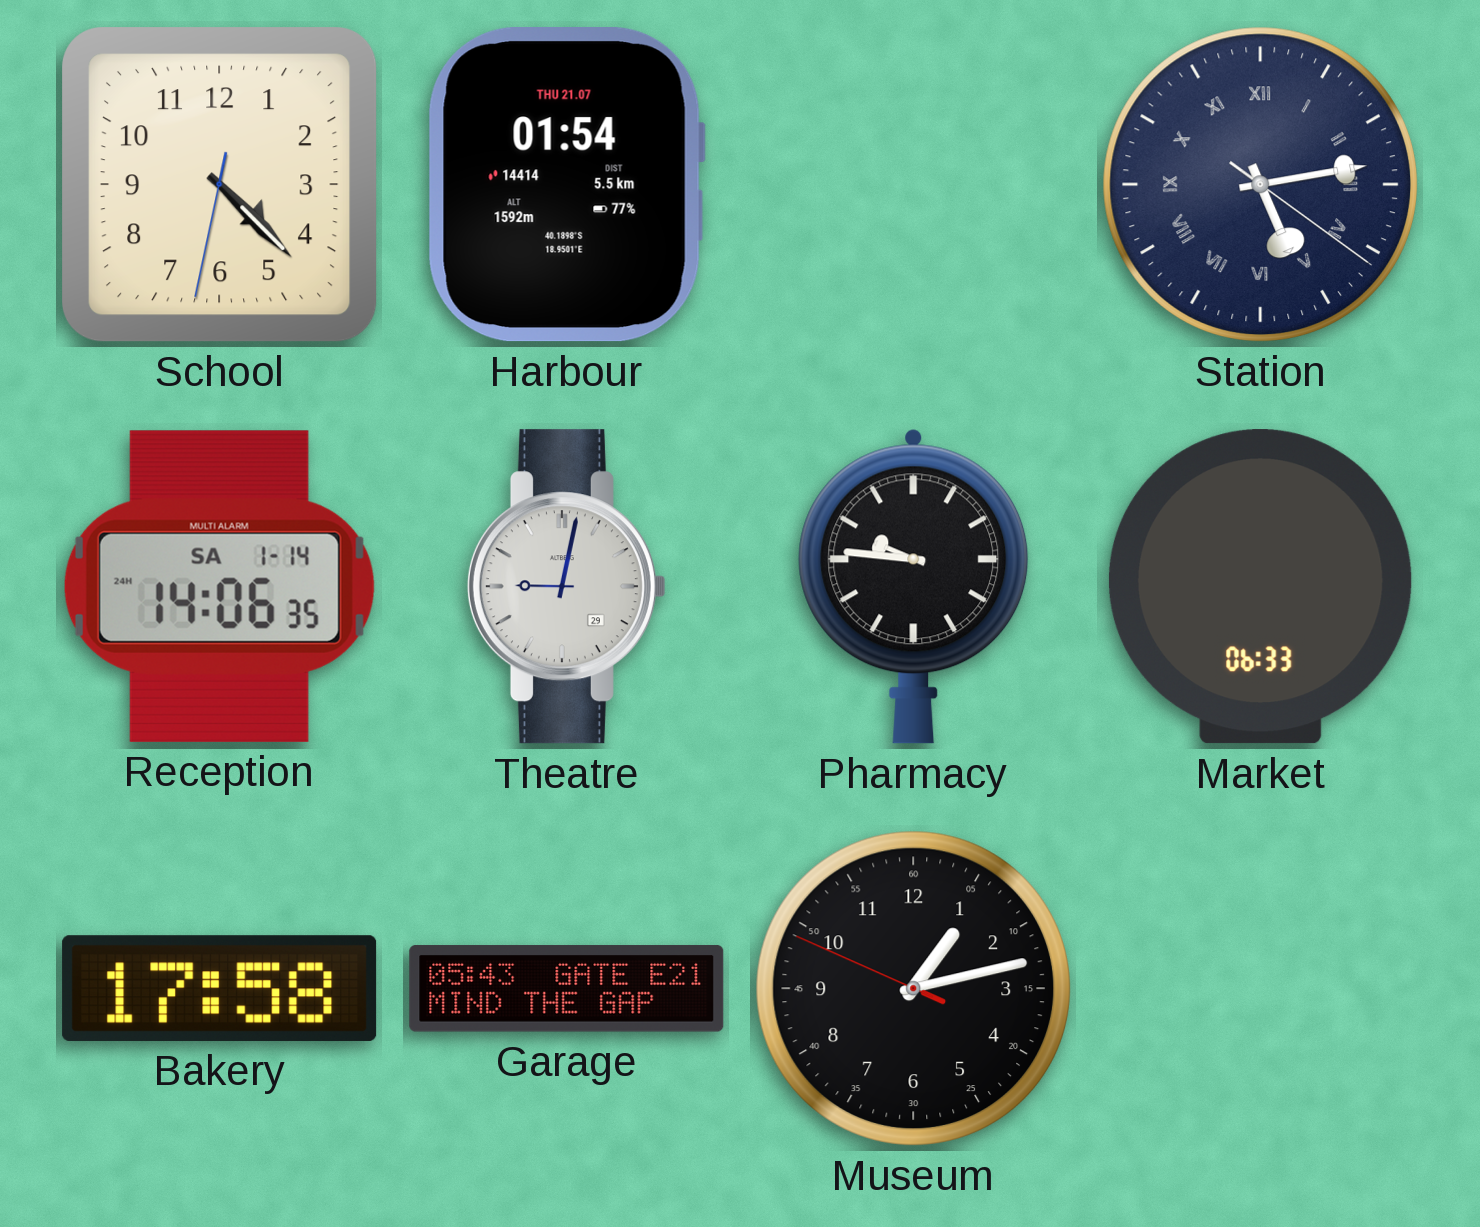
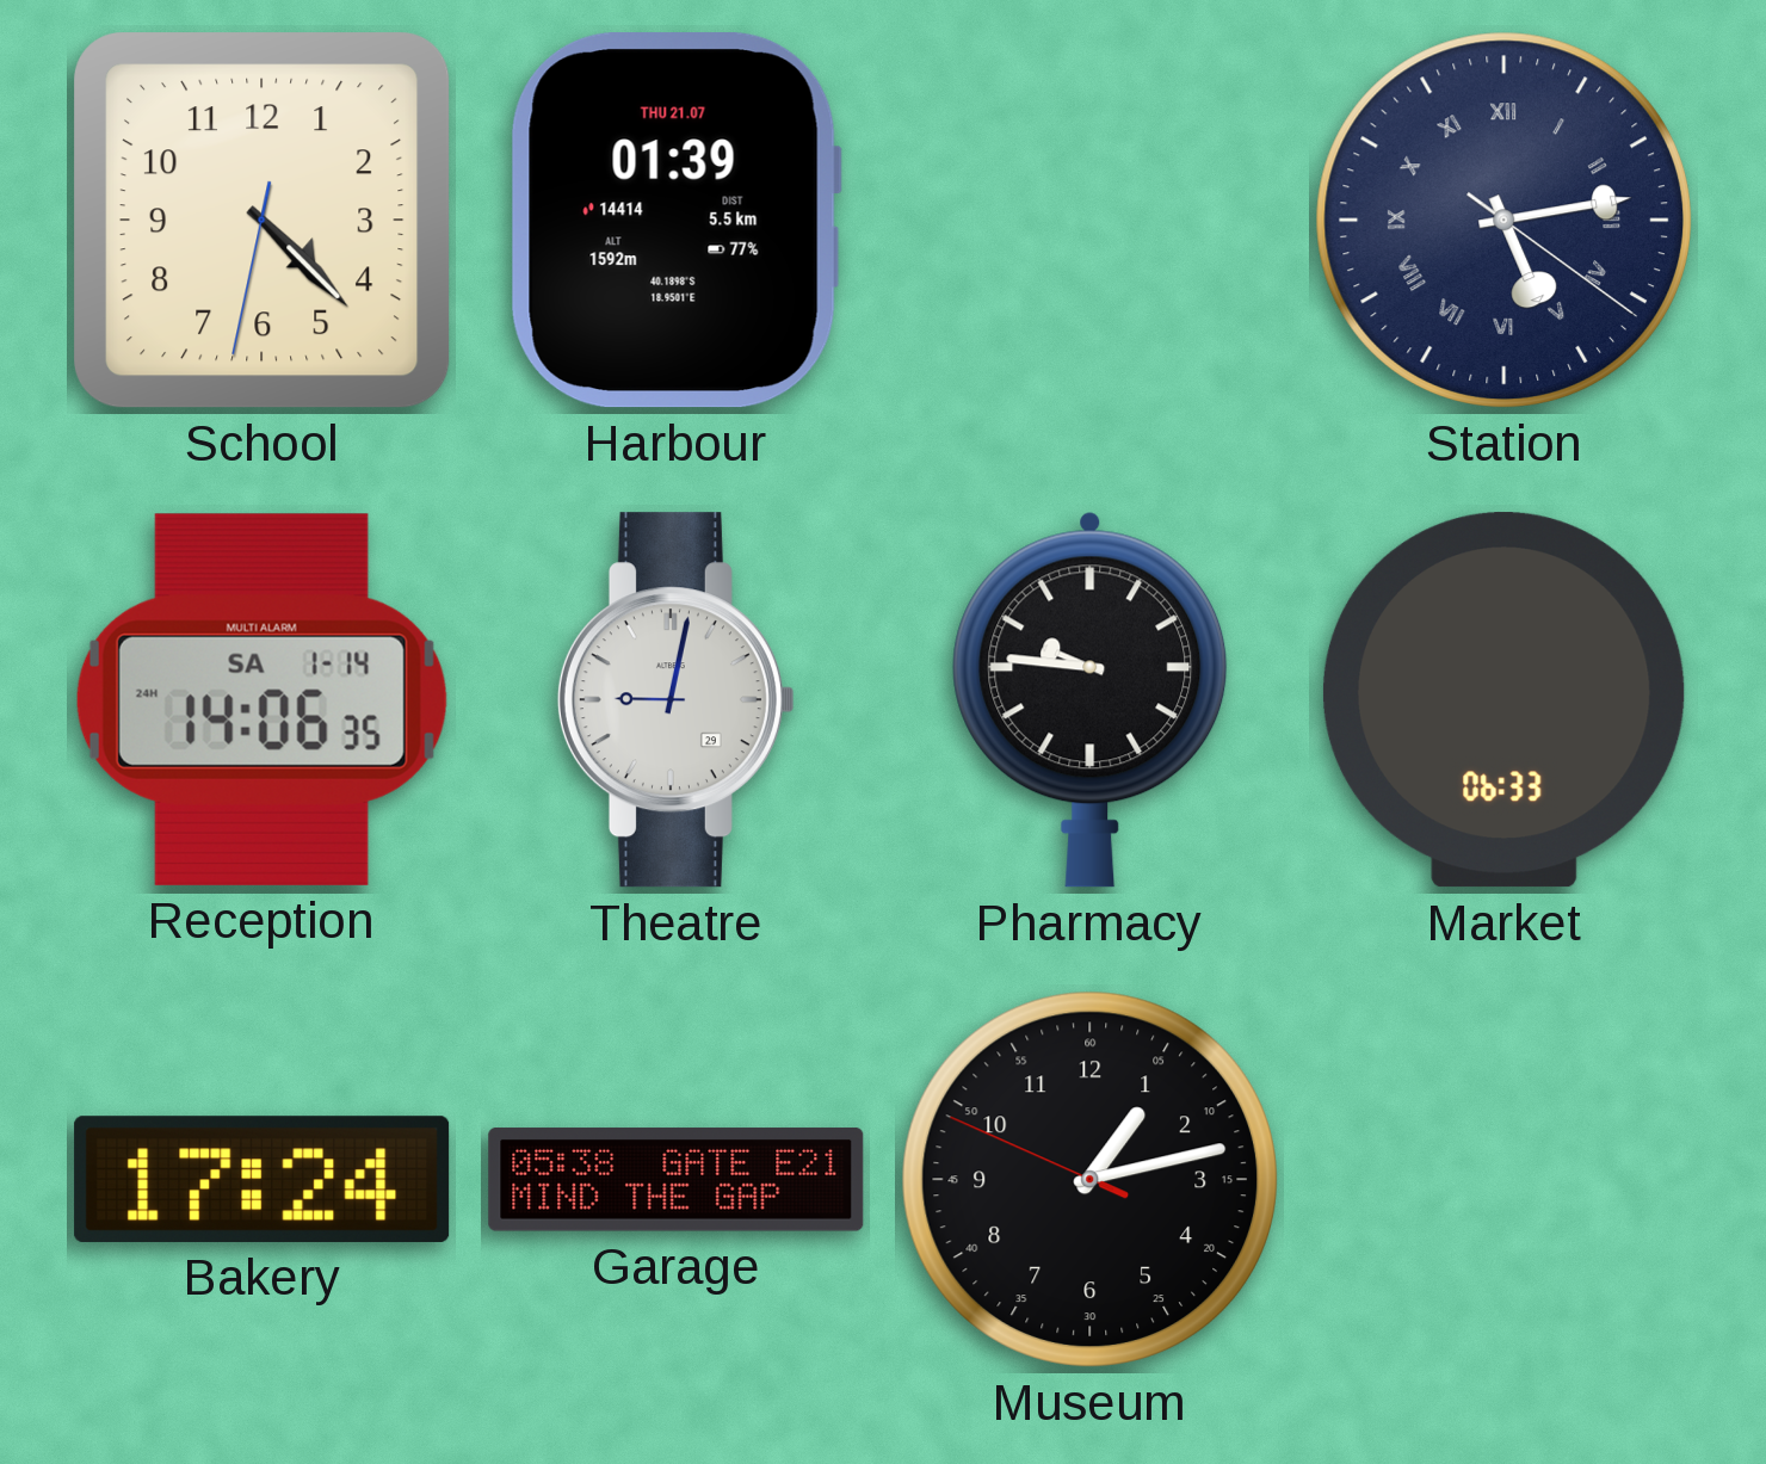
Harbour: 01:54 -> 01:39 (675, 221)
Bakery: 17:58 -> 17:24 (263, 1179)
Garage: 05:43 -> 05:38 (677, 1180)
